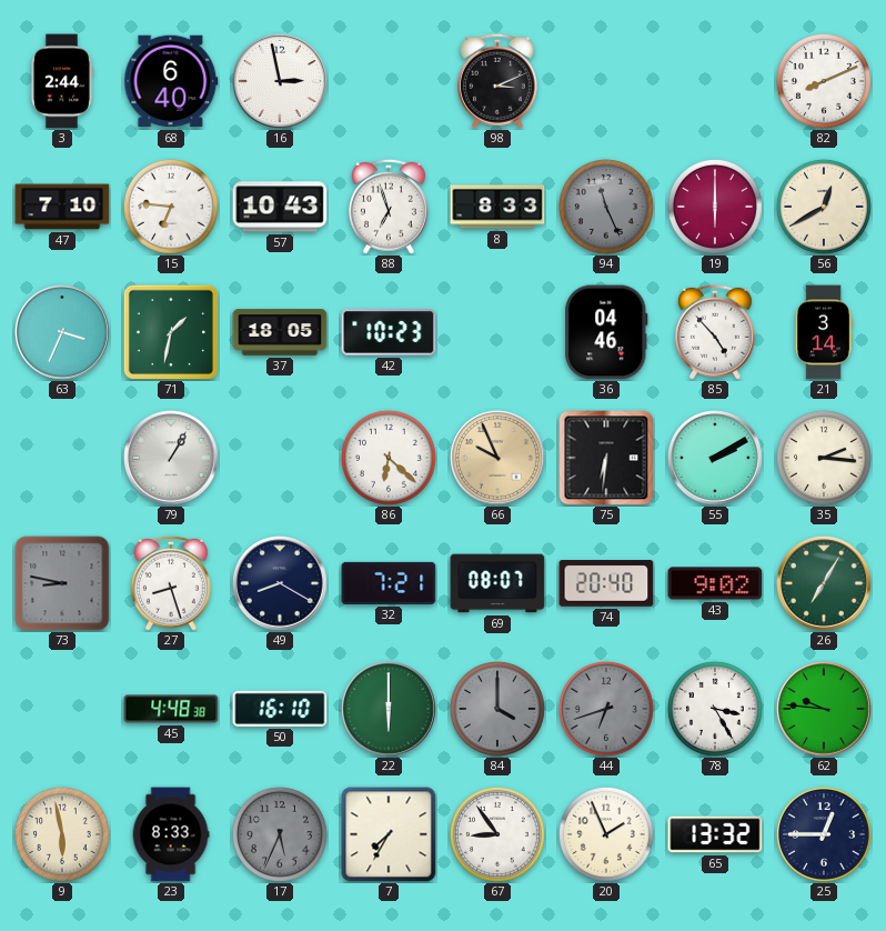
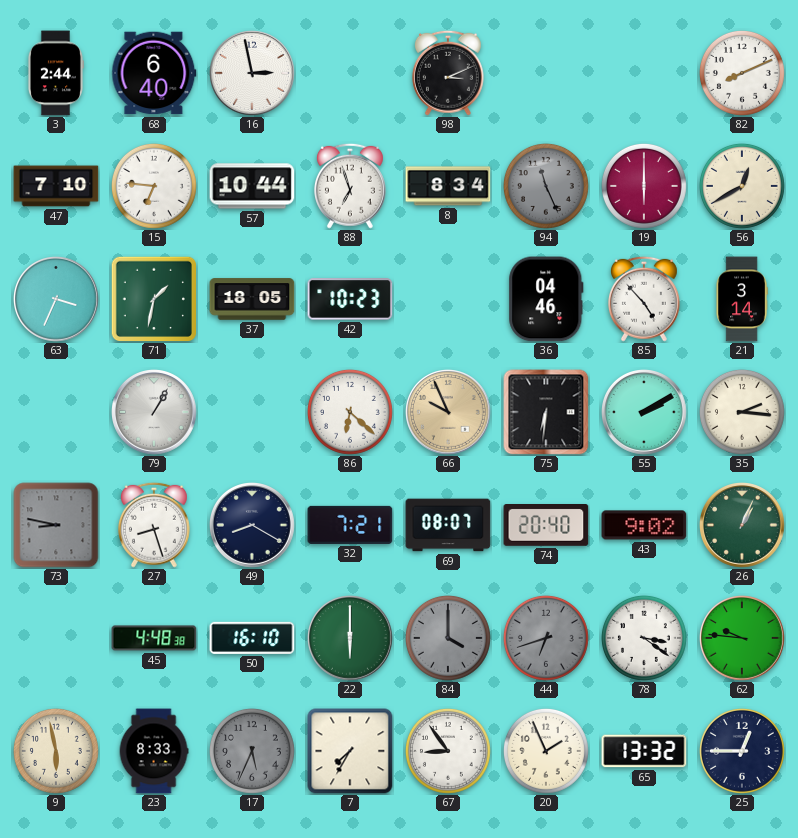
57: 10:43 -> 10:44 (252, 186)
8: 8:33 -> 8:34 (448, 186)
26: 7:05 -> 1:04 (743, 526)
78: 3:25 -> 3:21 (644, 638)
